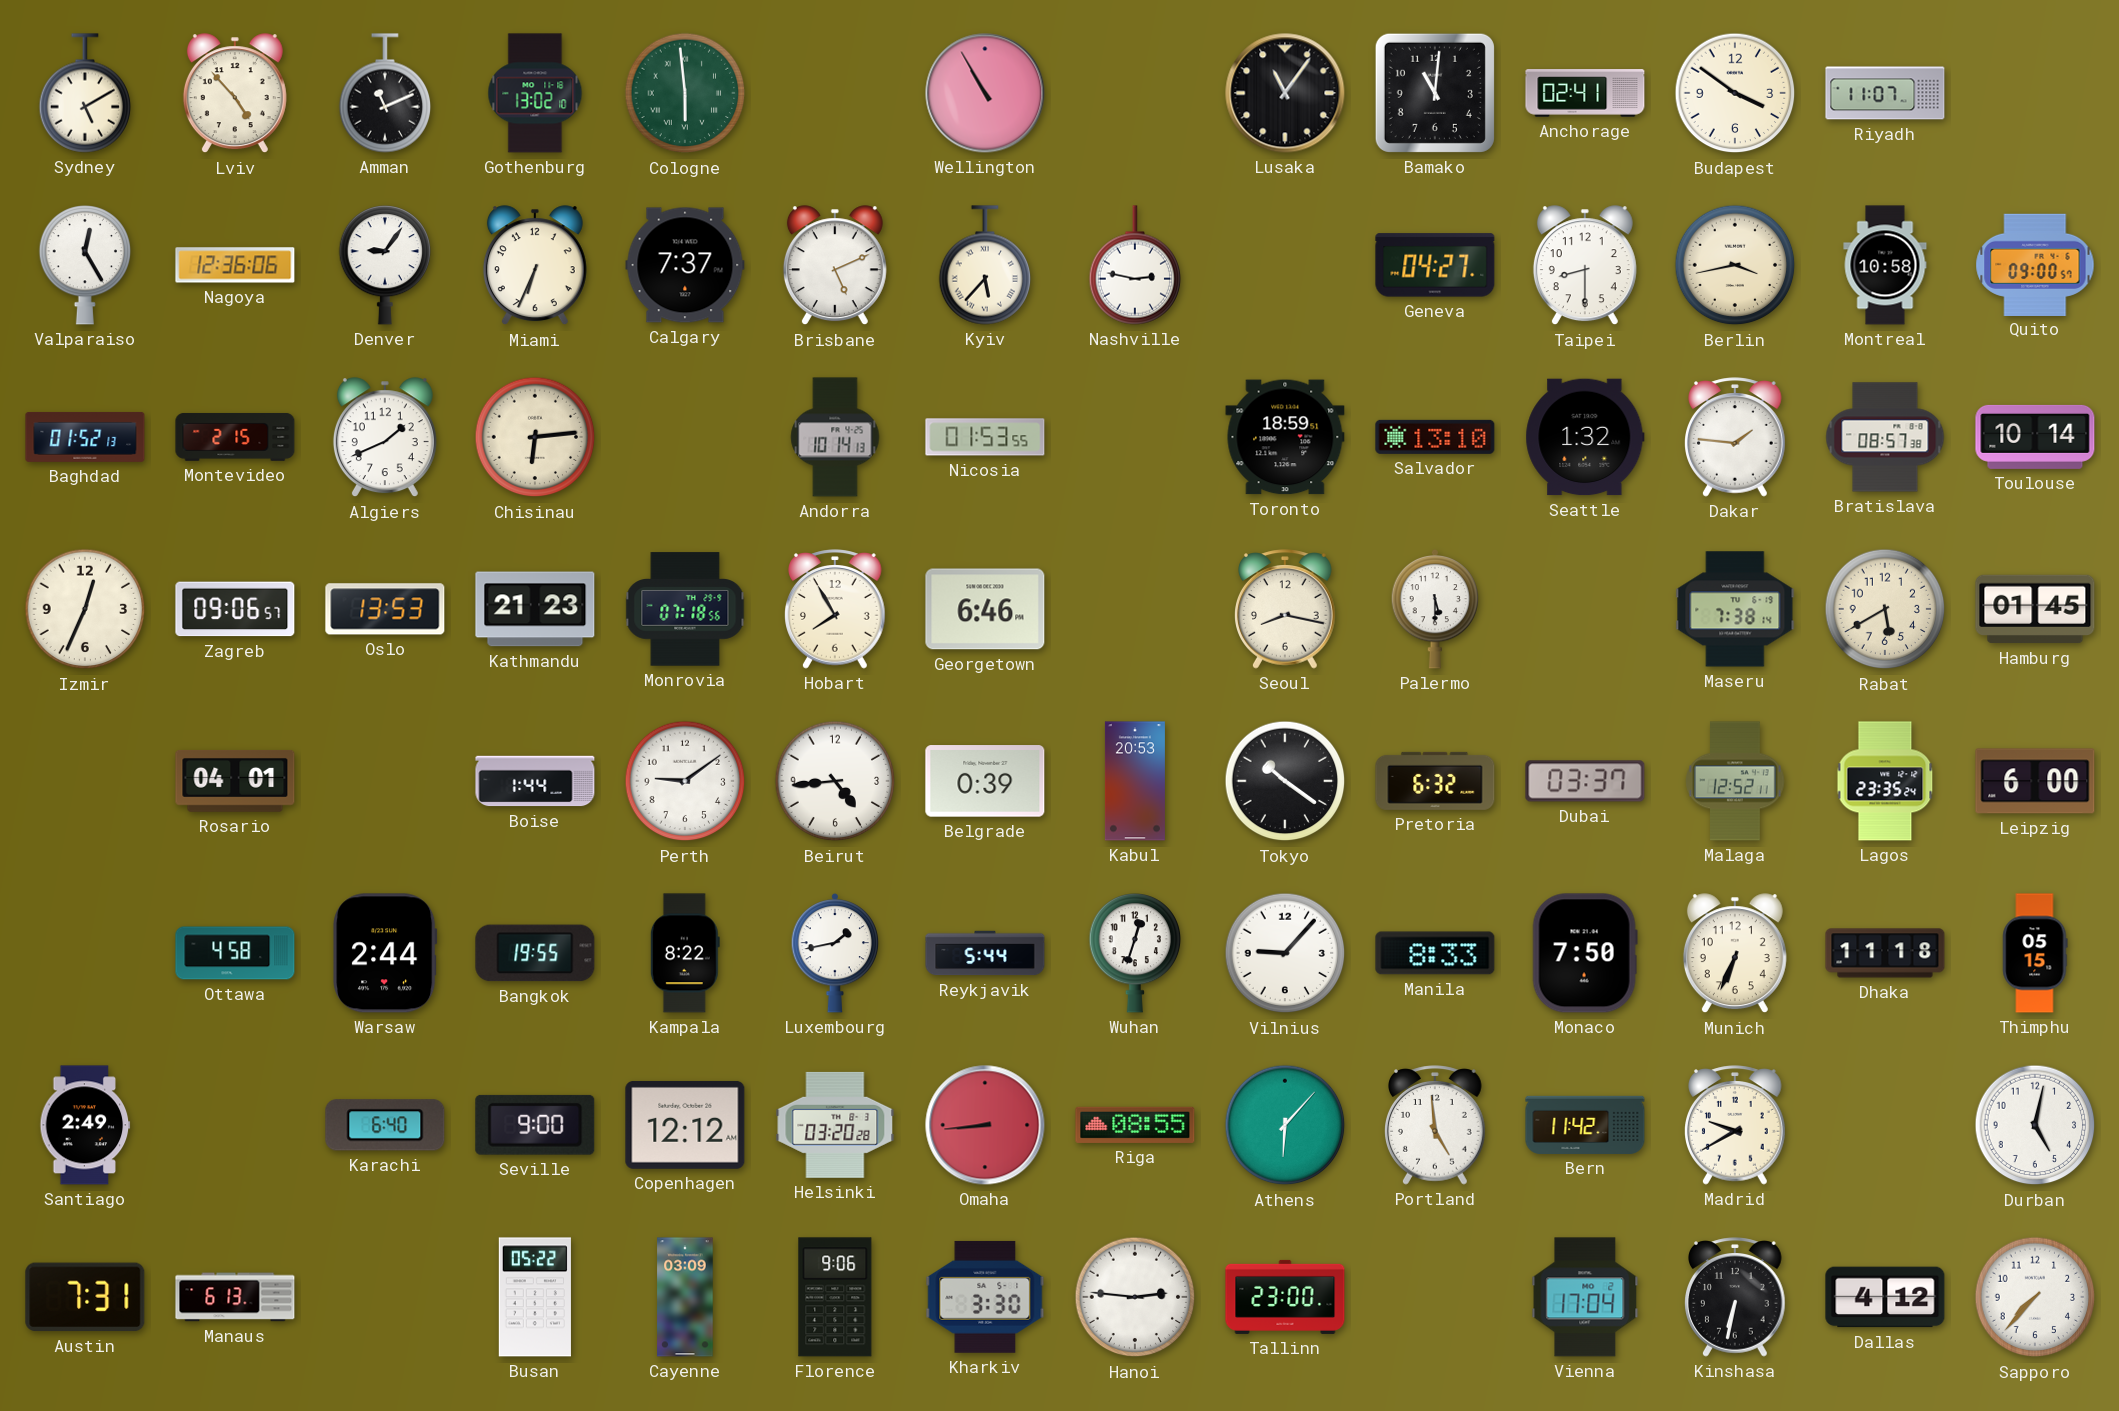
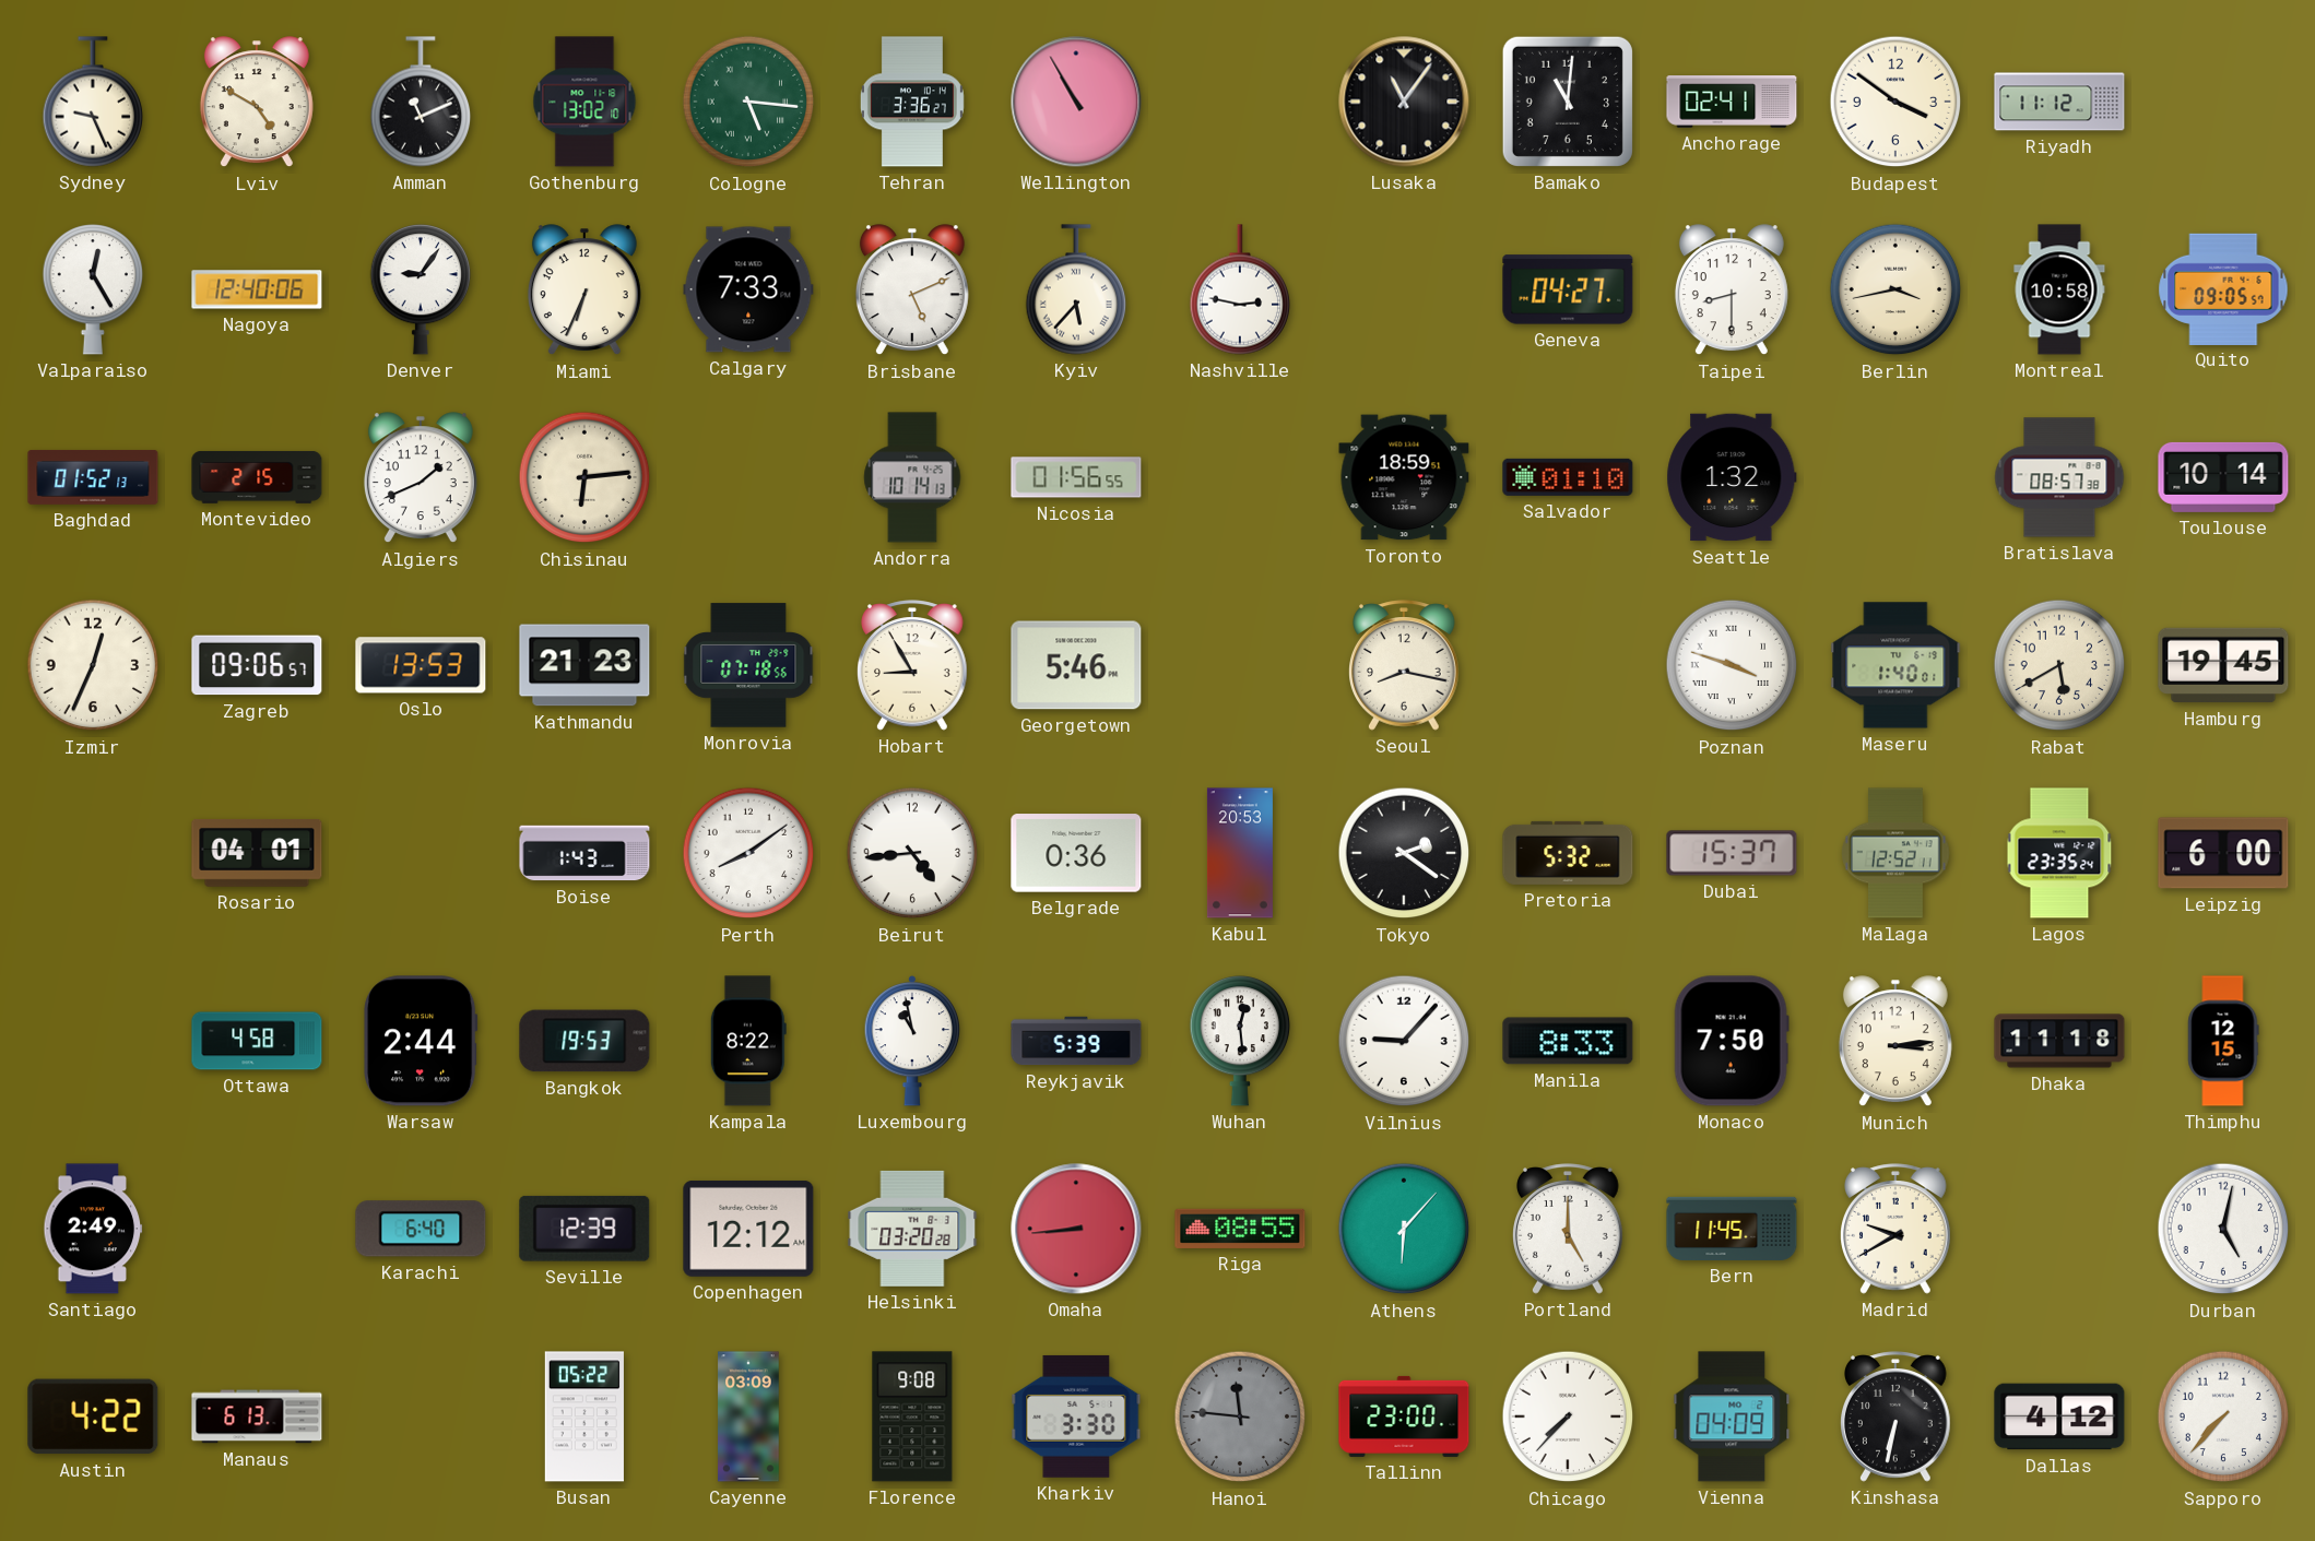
Sydney: 5:10 -> 9:26 (93, 102)
Lviv: 4:53 -> 4:50 (257, 103)
Cologne: 5:59 -> 5:16 (748, 102)
Tehran: none -> 3:36 (912, 102)
Riyadh: 11:07 -> 11:12 (2059, 102)
Nagoya: 12:36 -> 12:40 (257, 289)
Calgary: 7:37 -> 7:33 (748, 289)
Quito: 09:00 -> 09:05 (2223, 288)
Nicosia: 01:53 -> 01:56 (1076, 477)
Salvador: 13:10 -> 01:10 (1568, 477)
Dakar: 1:46 -> none (1736, 437)
Hobart: 7:55 -> 8:55 (913, 665)
Georgetown: 6:46 -> 5:46 (1076, 665)
Palermo: 5:30 -> none (1435, 609)
Poznan: none -> 3:48 (1732, 665)
Maseru: 7:38 -> 1:40 (1895, 665)
Hamburg: 01:45 -> 19:45 (2223, 665)
Boise: 1:44 -> 1:43 (584, 853)
Perth: 9:09 -> 8:09 (748, 853)
Belgrade: 0:39 -> 0:36 (1076, 853)
Tokyo: 10:21 -> 2:21 (1404, 853)
Pretoria: 6:32 -> 5:32 (1568, 853)
Dubai: 03:37 -> 15:37 (1732, 853)
Bangkok: 19:55 -> 19:53 (584, 1041)
Luxembourg: 1:43 -> 10:58 (912, 1041)
Reykjavik: 5:44 -> 5:39 (1076, 1041)
Wuhan: 12:33 -> 12:29 (1240, 1042)
Munich: 6:34 -> 3:14 (1895, 1042)
Thimphu: 05:15 -> 12:15 (2223, 1041)
Seville: 9:00 -> 12:39 (584, 1229)
Portland: 4:59 -> 5:00 (1569, 1229)
Bern: 11:42 -> 11:45 (1732, 1229)
Austin: 7:31 -> 4:22 (93, 1416)
Florence: 9:06 -> 9:08 (912, 1416)
Hanoi: 2:46 -> 11:46 (1240, 1416)
Hanoi dial: white -> grey (1240, 1416)
Chicago: none -> 7:37 (1568, 1416)
Vienna: 17:04 -> 04:09 (1732, 1416)
